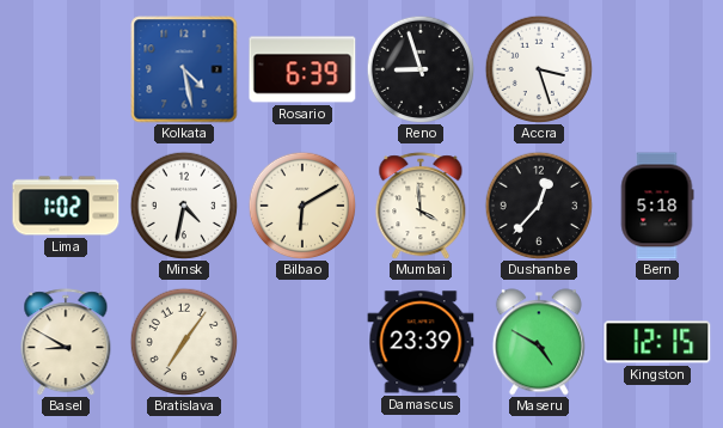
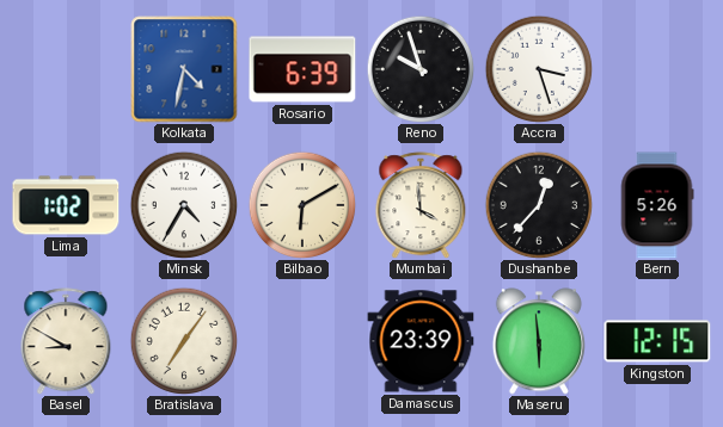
Kolkata: 4:28 -> 4:32 (184, 69)
Reno: 8:57 -> 9:57 (421, 69)
Minsk: 4:32 -> 4:35 (184, 205)
Bern: 5:18 -> 5:26 (657, 205)
Maseru: 4:50 -> 5:59 (539, 341)
